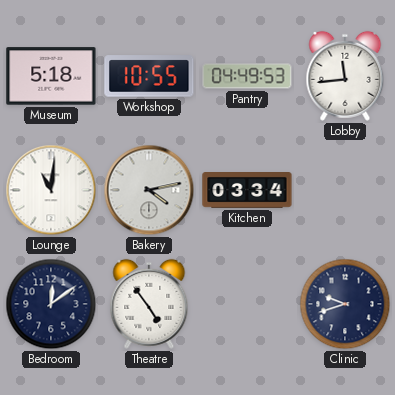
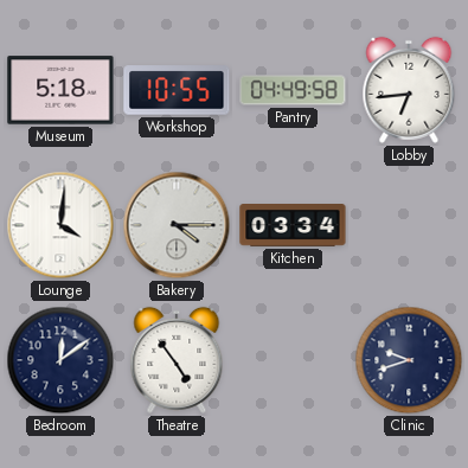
Pantry: 04:49:53 -> 04:49:58 (293, 90)
Lobby: 11:44 -> 6:44 (409, 90)
Lounge: 11:01 -> 4:01 (60, 225)
Bakery: 4:13 -> 4:15 (177, 225)
